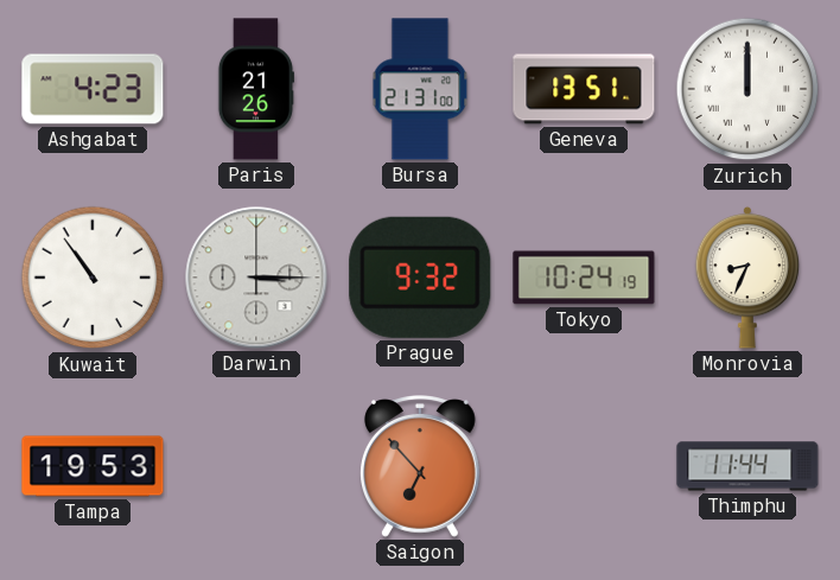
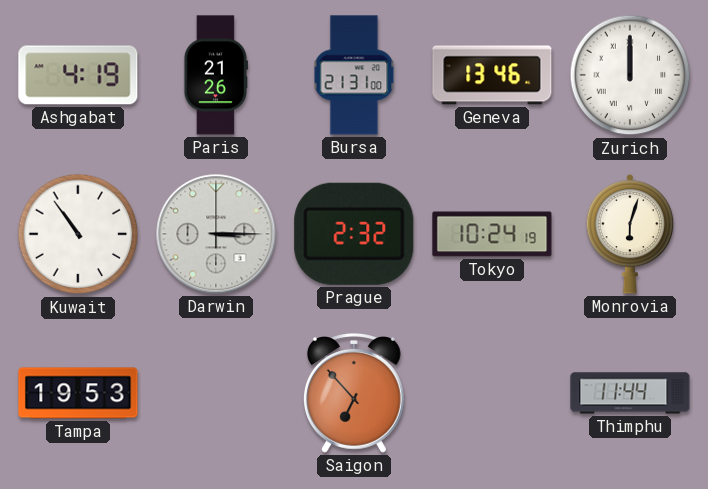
Ashgabat: 4:23 -> 4:19 (78, 75)
Geneva: 13:51 -> 13:46 (492, 75)
Prague: 9:32 -> 2:32 (354, 234)
Monrovia: 8:34 -> 6:03 (630, 234)
